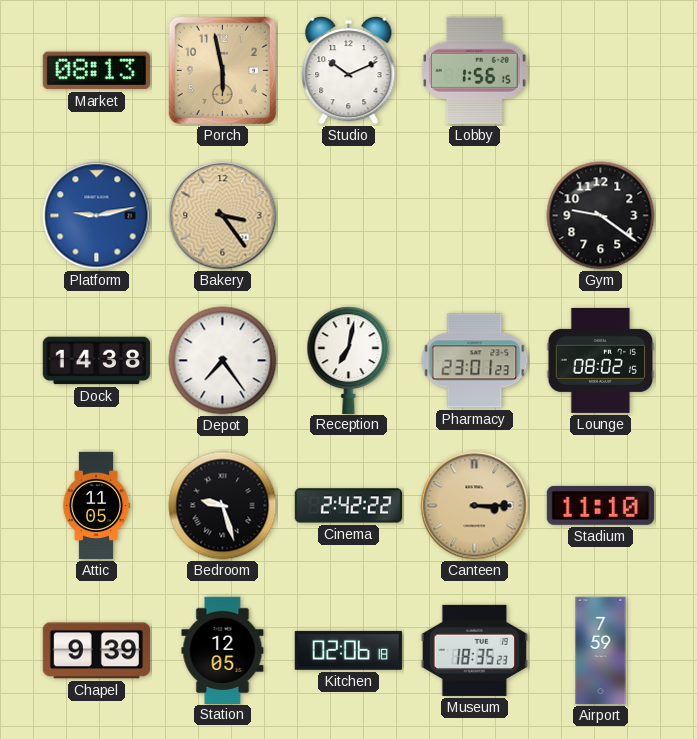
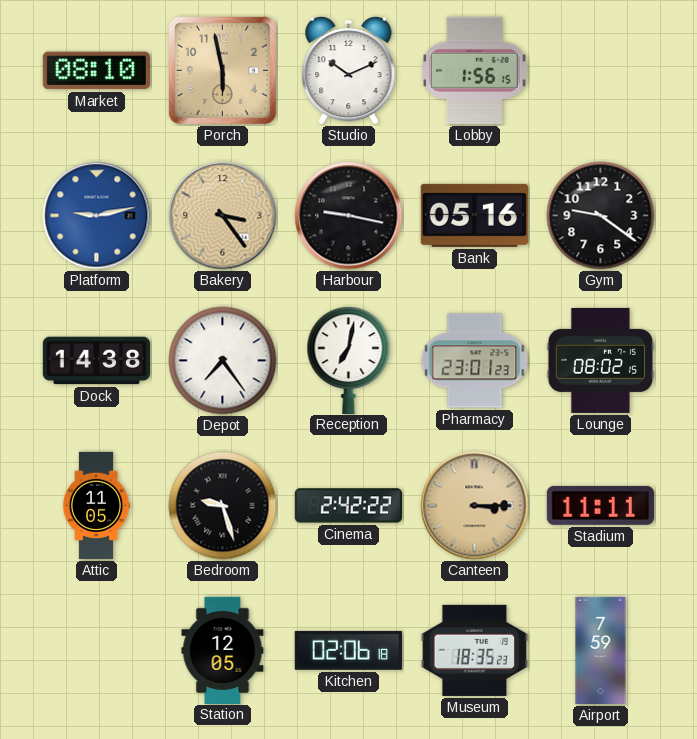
Market: 08:13 -> 08:10 (96, 71)
Harbour: none -> 9:17 (349, 216)
Bank: none -> 05:16 (474, 215)
Stadium: 11:10 -> 11:11 (600, 505)
Chapel: 9:39 -> none (96, 651)
